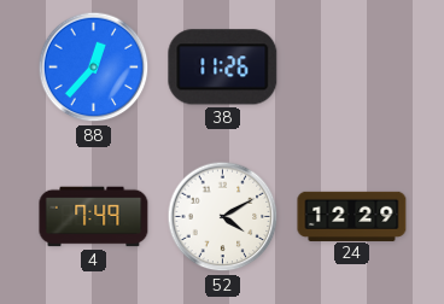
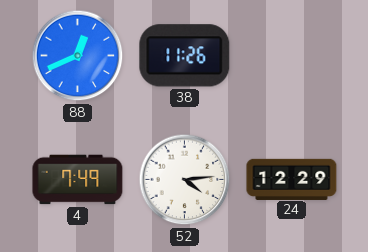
88: 12:37 -> 12:41 (78, 56)
52: 4:10 -> 4:14 (185, 180)
